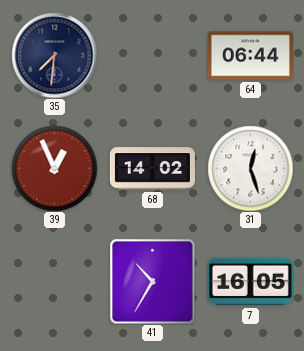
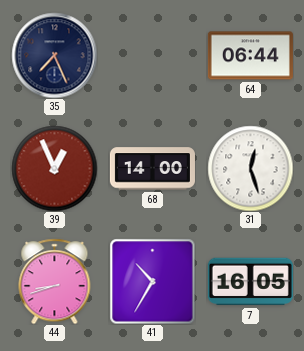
35: 7:31 -> 7:26 (54, 55)
68: 14:02 -> 14:00 (152, 169)
44: none -> 8:42 (55, 281)
